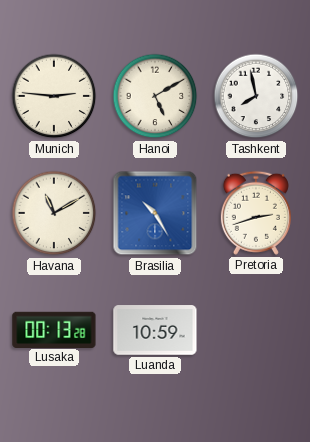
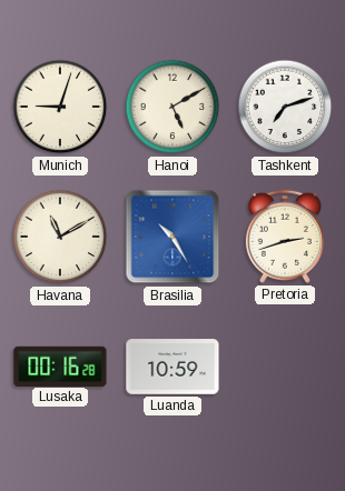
Munich: 2:46 -> 9:03 (60, 107)
Tashkent: 7:58 -> 7:12 (285, 107)
Lusaka: 00:13 -> 00:16 (60, 365)
